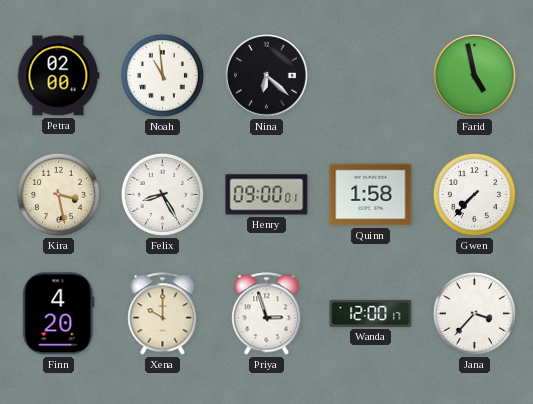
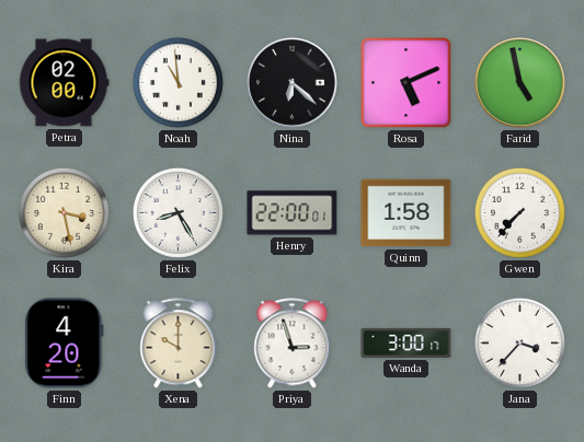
Rosa: none -> 5:11 (406, 83)
Henry: 09:00 -> 22:00 (293, 213)
Wanda: 12:00 -> 3:00 (406, 342)
